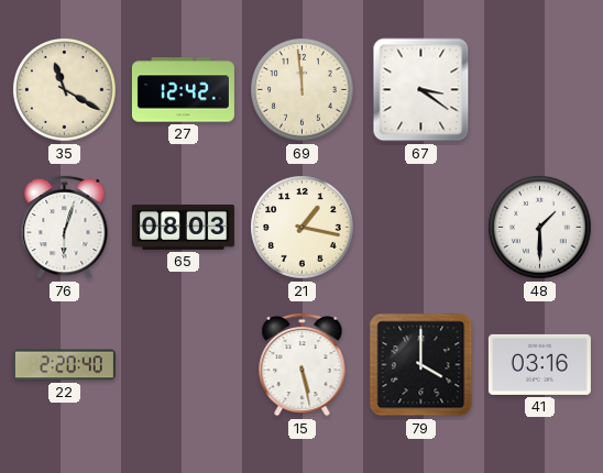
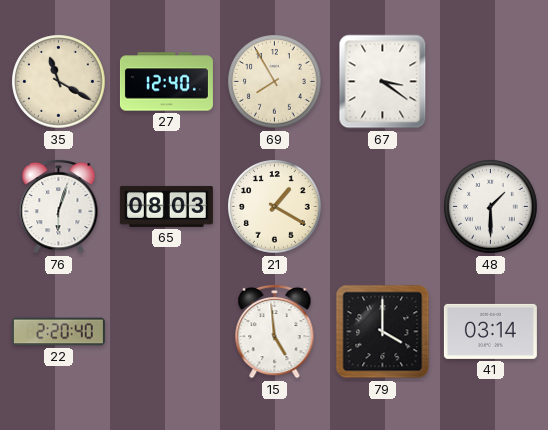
27: 12:42 -> 12:40 (166, 82)
69: 11:59 -> 7:55 (275, 82)
21: 1:17 -> 1:20 (275, 207)
15: 5:28 -> 4:59 (275, 331)
41: 03:16 -> 03:14 (490, 331)
